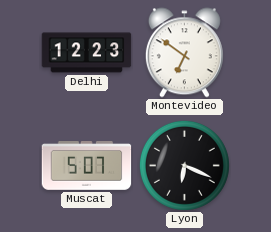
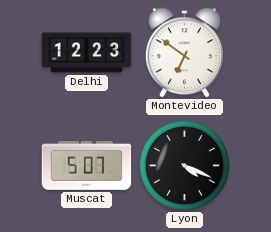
Lyon: 6:19 -> 4:19 (184, 165)
